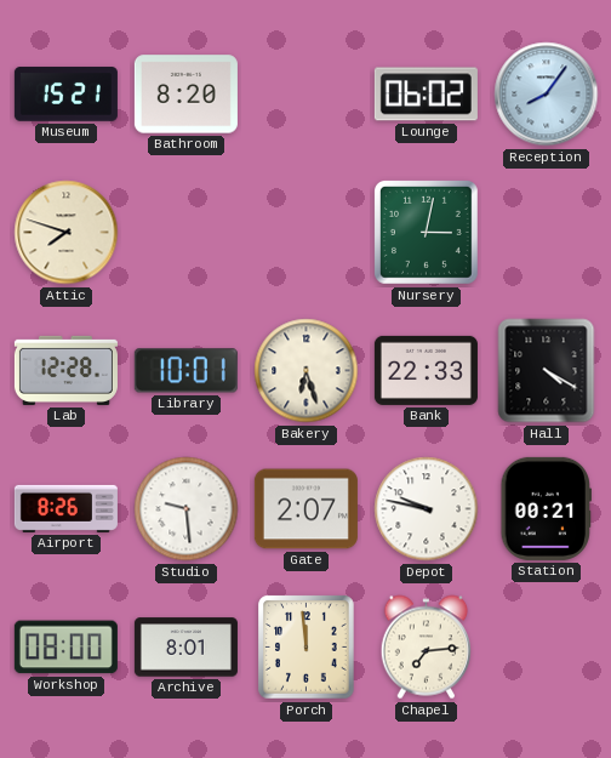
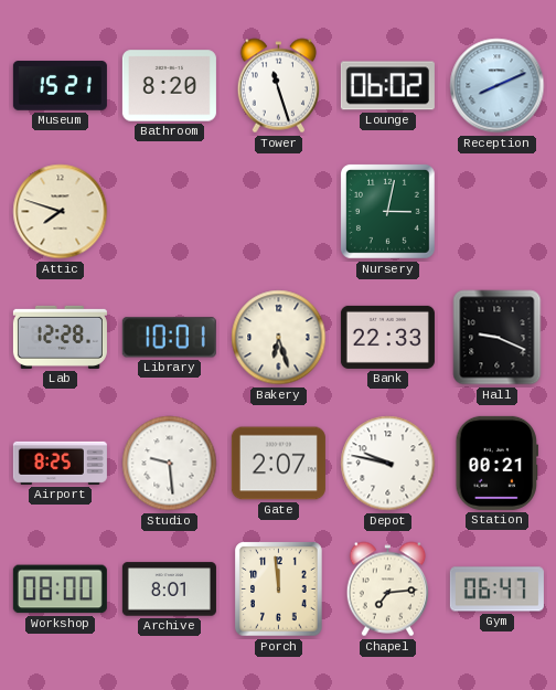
Tower: none -> 11:27 (278, 86)
Reception: 8:06 -> 8:11 (498, 86)
Hall: 4:20 -> 9:19 (498, 338)
Airport: 8:26 -> 8:25 (60, 463)
Gym: none -> 06:47 (496, 590)
